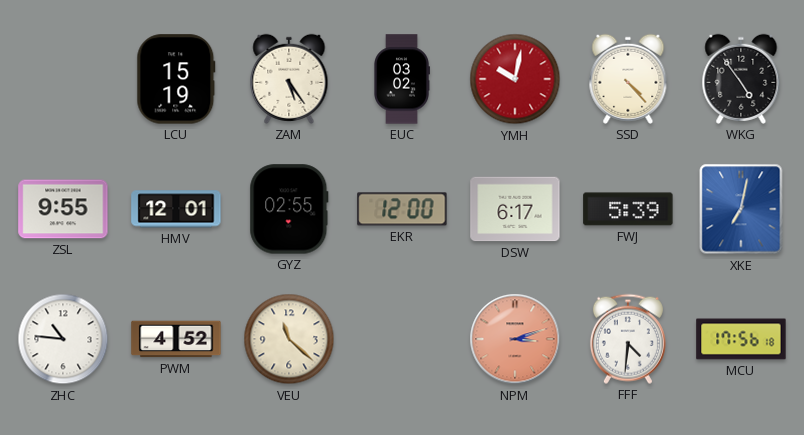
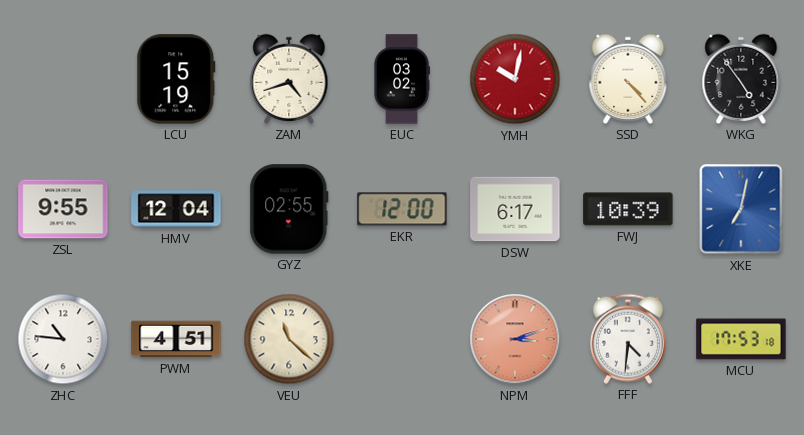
ZAM: 5:24 -> 4:42 (289, 79)
HMV: 12:01 -> 12:04 (176, 209)
FWJ: 5:39 -> 10:39 (628, 209)
PWM: 4:52 -> 4:51 (176, 339)
MCU: 17:56 -> 17:53 (741, 339)
